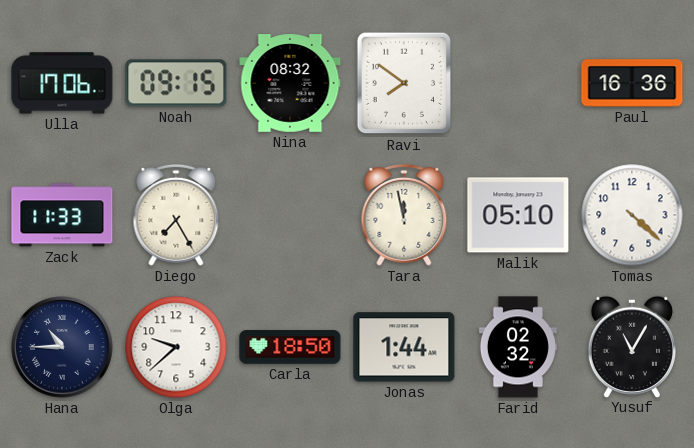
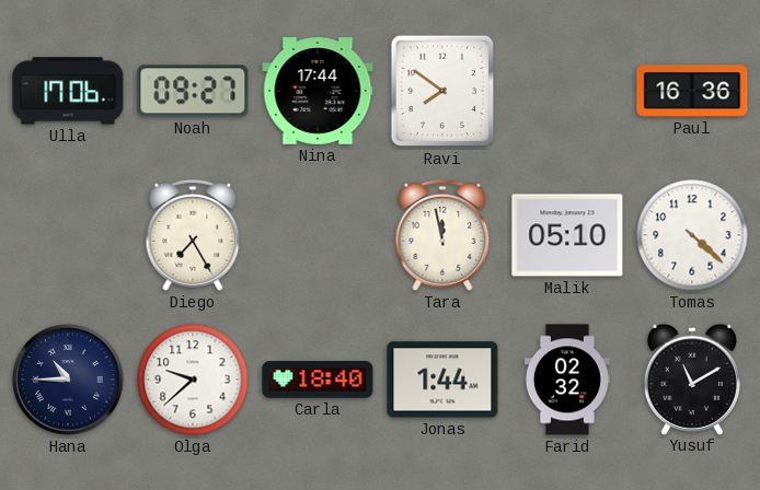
Noah: 09:15 -> 09:27 (193, 91)
Nina: 08:32 -> 17:44 (318, 91)
Zack: 11:33 -> none (62, 215)
Carla: 18:50 -> 18:40 (318, 380)
Yusuf: 11:05 -> 11:10 (692, 378)
